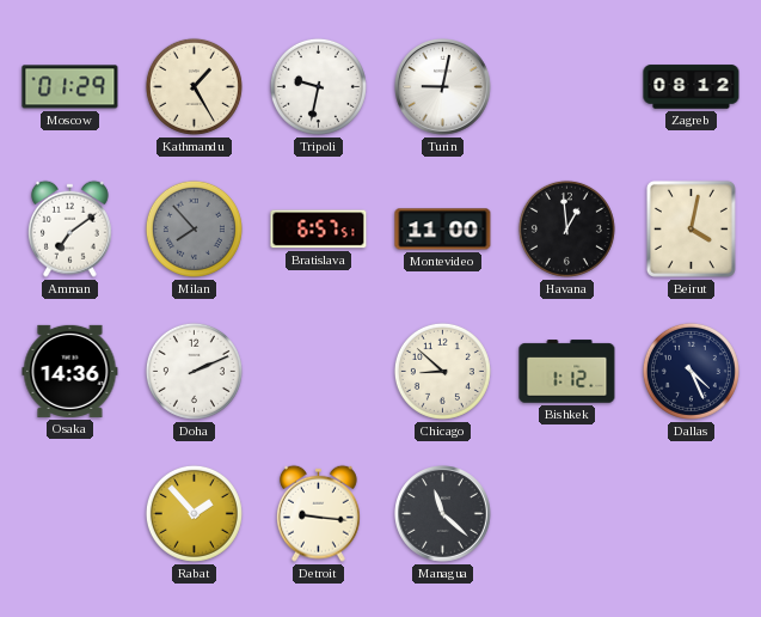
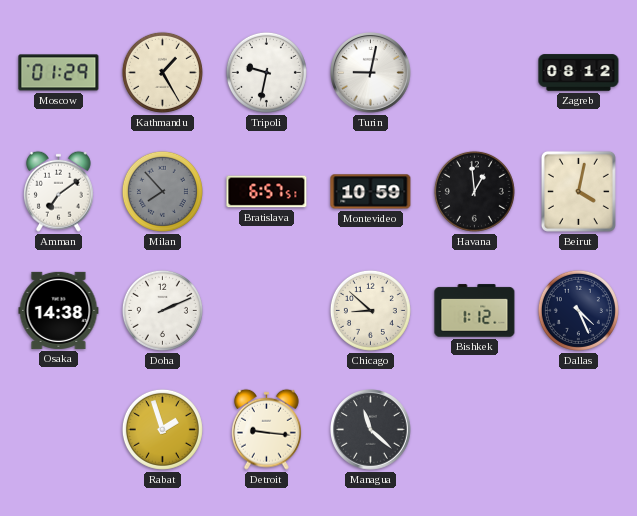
Montevideo: 11:00 -> 10:59 (371, 192)
Osaka: 14:36 -> 14:38 (59, 310)
Rabat: 1:53 -> 1:57 (162, 429)
